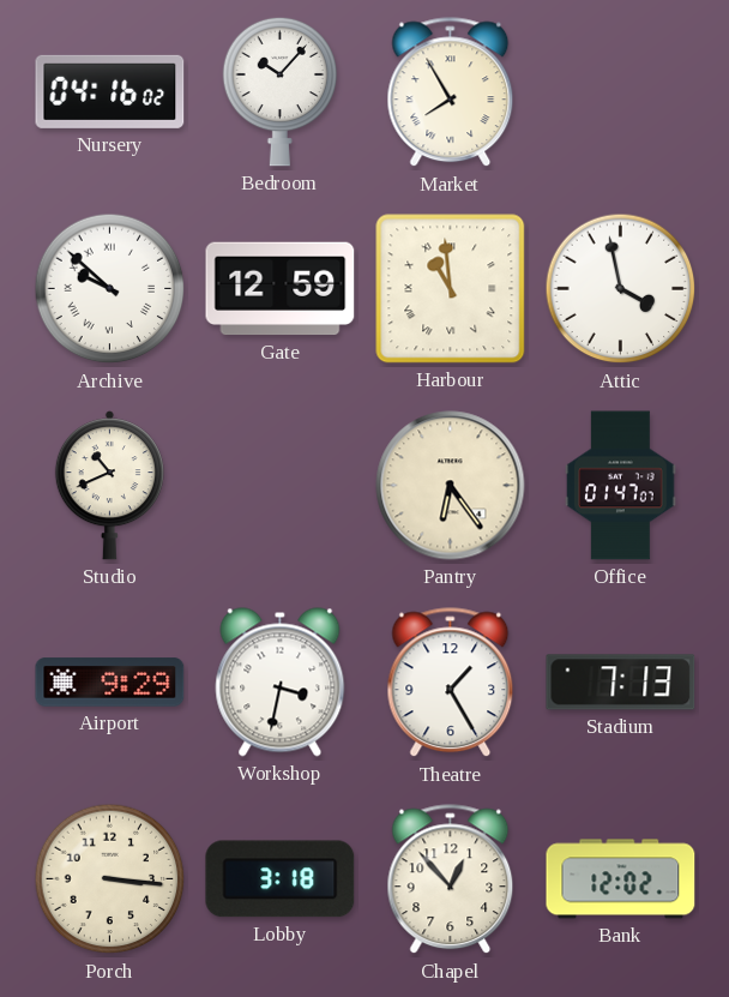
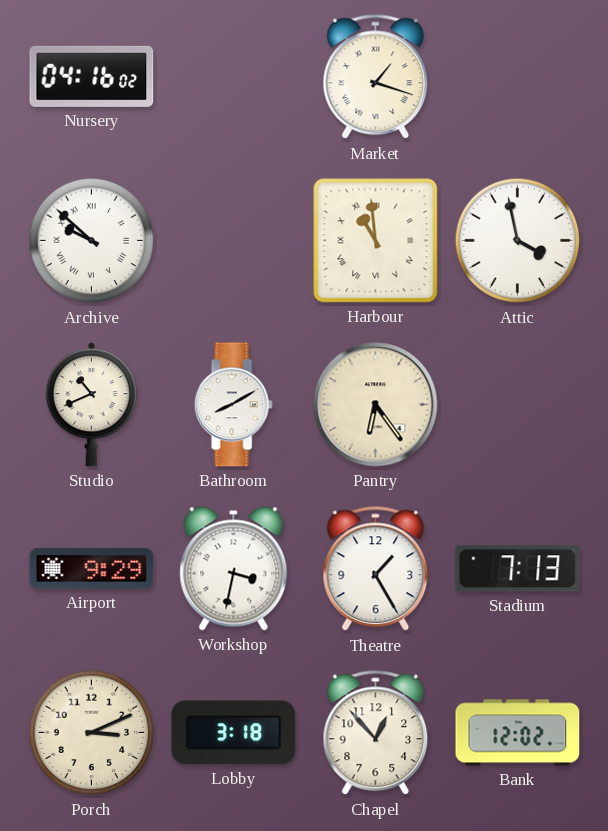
Bedroom: 10:07 -> none (281, 91)
Market: 7:55 -> 1:18 (376, 77)
Gate: 12:59 -> none (281, 289)
Bathroom: none -> 8:10 (233, 405)
Office: 01:47 -> none (621, 486)
Porch: 3:16 -> 3:11 (92, 733)
